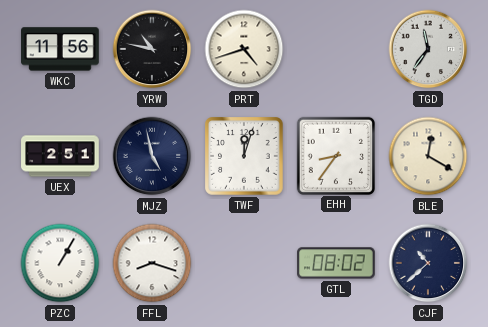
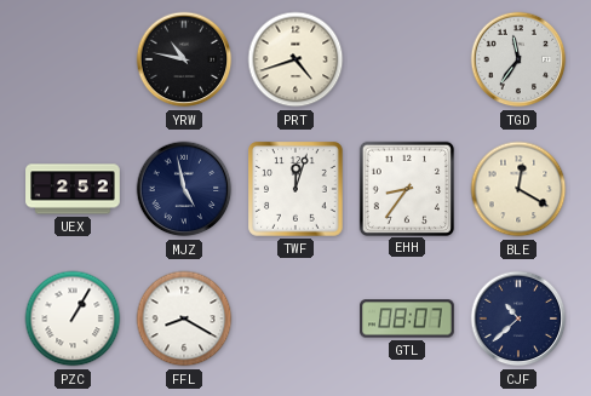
WKC: 11:56 -> none (60, 49)
UEX: 2:51 -> 2:52 (73, 189)
FFL: 8:18 -> 8:20 (184, 318)
GTL: 08:02 -> 08:07 (407, 318)
